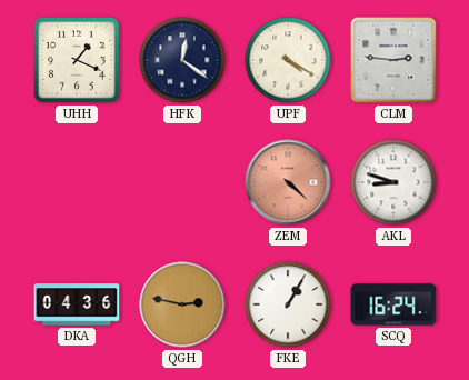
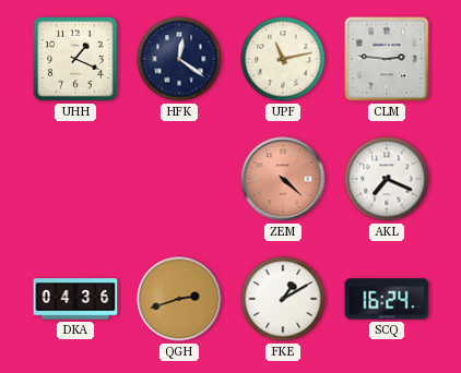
UPF: 4:20 -> 11:13 (283, 59)
AKL: 8:48 -> 7:19 (387, 179)
QGH: 2:47 -> 2:42 (179, 299)
FKE: 1:05 -> 1:10 (283, 299)
